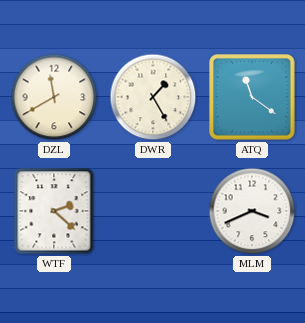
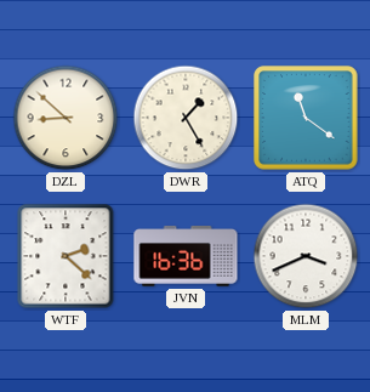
DZL: 11:40 -> 8:52 (66, 118)
JVN: none -> 16:36 (186, 257)
